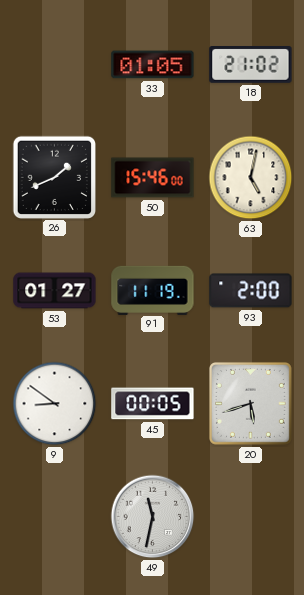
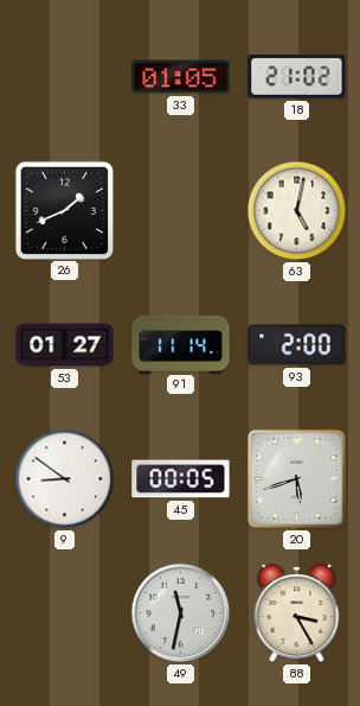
50: 15:46 -> none (153, 178)
91: 11:19 -> 11:14 (181, 344)
88: none -> 3:25 (297, 613)
